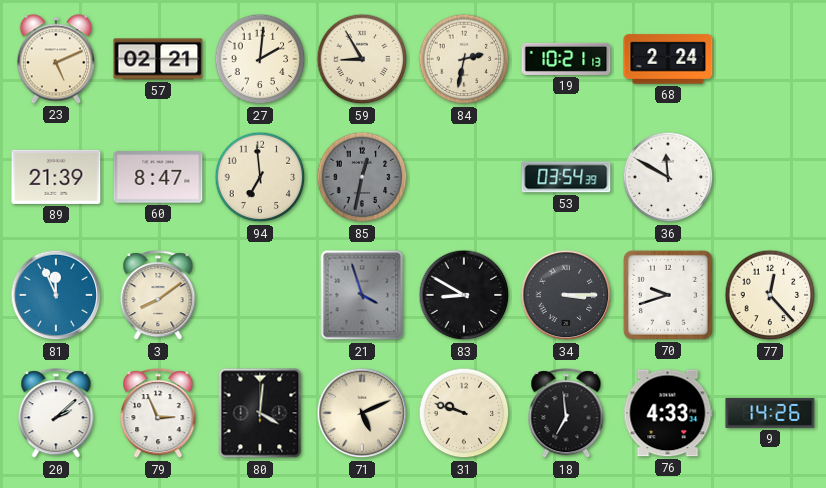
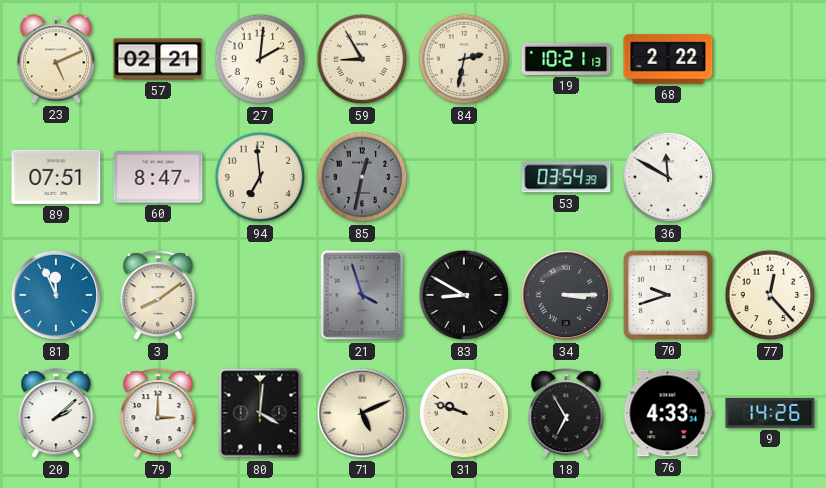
68: 2:24 -> 2:22 (668, 59)
89: 21:39 -> 07:51 (56, 177)
79: 2:56 -> 3:00 (158, 414)
18: 6:59 -> 6:55 (566, 414)
